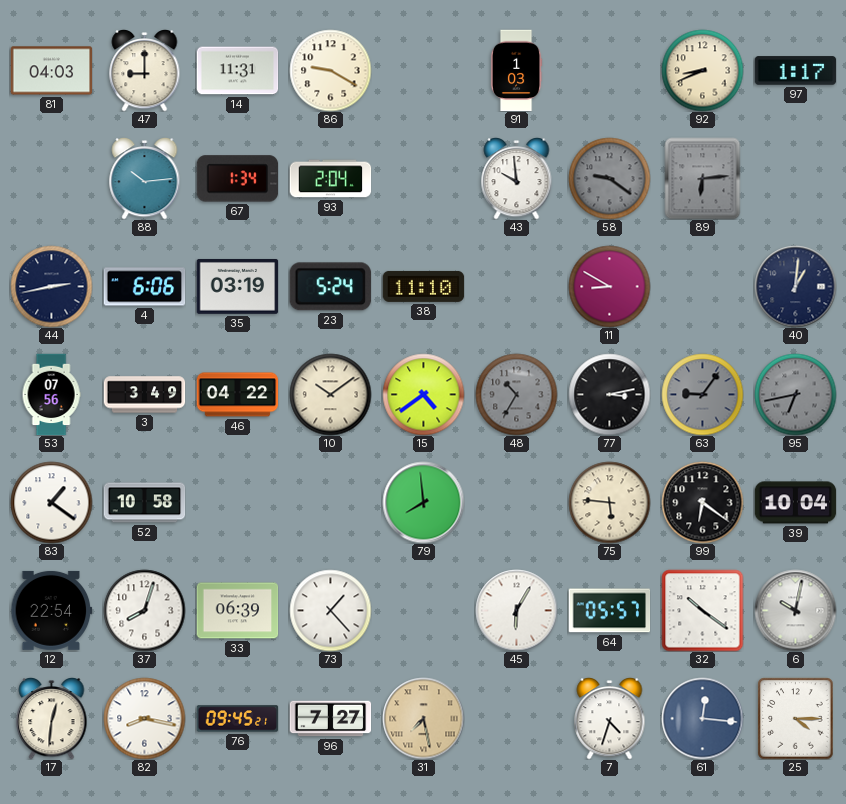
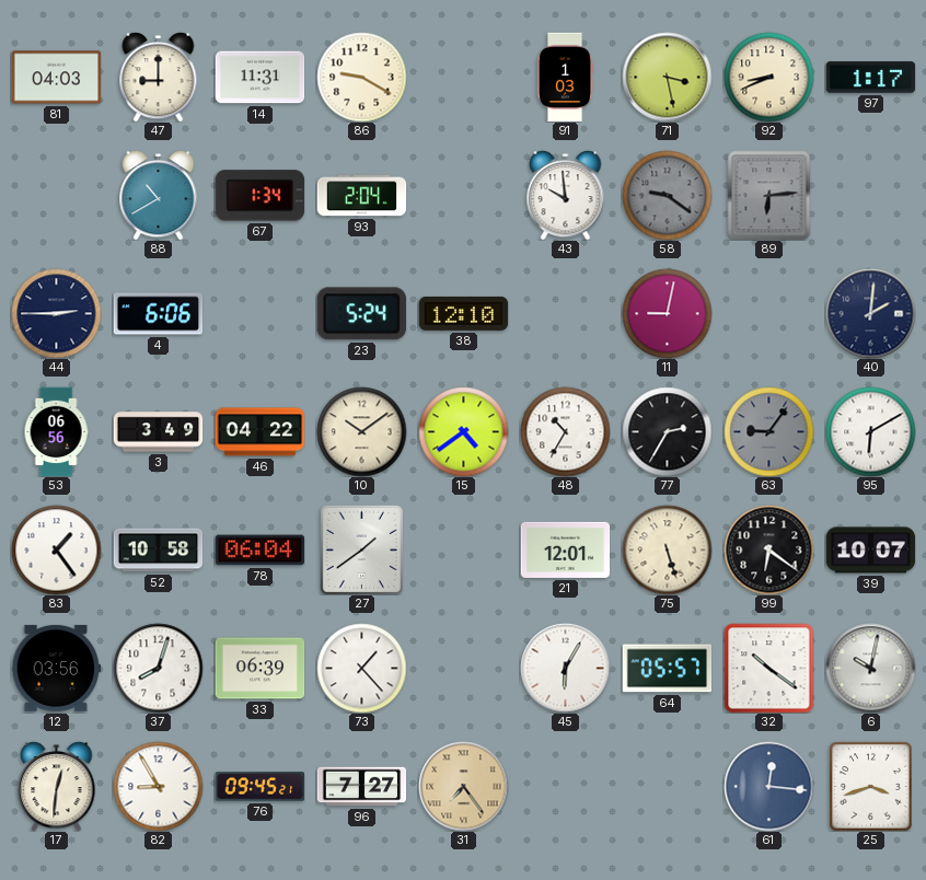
71: none -> 3:28 (667, 77)
88: 10:14 -> 10:40 (159, 196)
44: 2:43 -> 2:45 (56, 313)
35: 03:19 -> none (237, 287)
38: 11:10 -> 12:10 (463, 313)
11: 8:50 -> 9:02 (667, 313)
40: 1:01 -> 2:01 (870, 313)
53: 07:56 -> 06:56 (56, 431)
48 dial: grey -> white (565, 431)
77: 3:13 -> 2:35 (667, 431)
95: 6:43 -> 6:10 (870, 431)
95 dial: grey -> white (870, 431)
83: 1:21 -> 1:24 (56, 549)
78: none -> 06:04 (259, 551)
27: none -> 1:39 (361, 549)
79: 7:59 -> none (423, 502)
21: none -> 12:01 (565, 549)
75: 5:46 -> 5:27 (667, 549)
39: 10:04 -> 10:07 (870, 551)
12: 22:54 -> 03:56 (56, 668)
82: 8:17 -> 8:55 (158, 786)
31: 7:28 -> 7:24 (463, 786)
7: 4:33 -> none (610, 719)
25: 4:15 -> 3:42 (871, 786)
